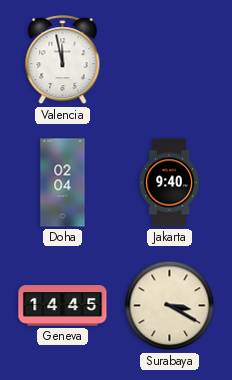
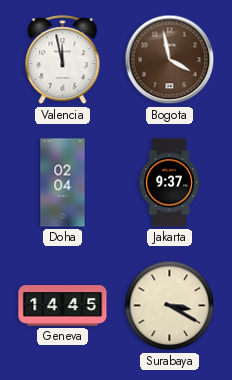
Bogota: none -> 3:58 (170, 60)
Jakarta: 9:40 -> 9:37 (169, 183)
